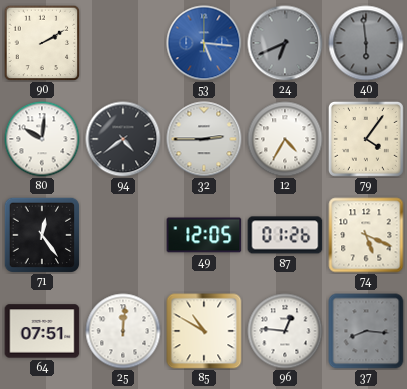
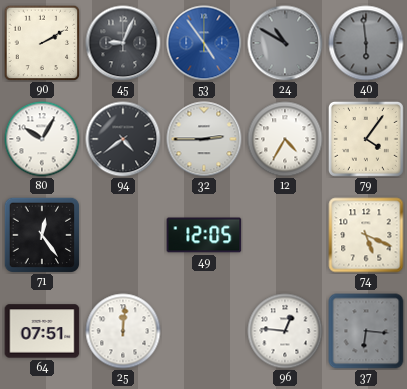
45: none -> 9:04 (123, 43)
53: 5:16 -> 4:54 (204, 43)
24: 6:41 -> 10:50 (285, 43)
80: 10:01 -> 10:05 (42, 139)
87: 01:26 -> none (285, 235)
85: 10:50 -> none (204, 331)
37: 8:16 -> 6:16 (366, 331)
